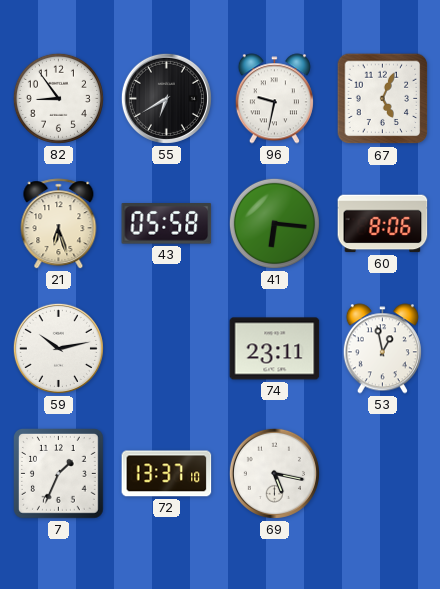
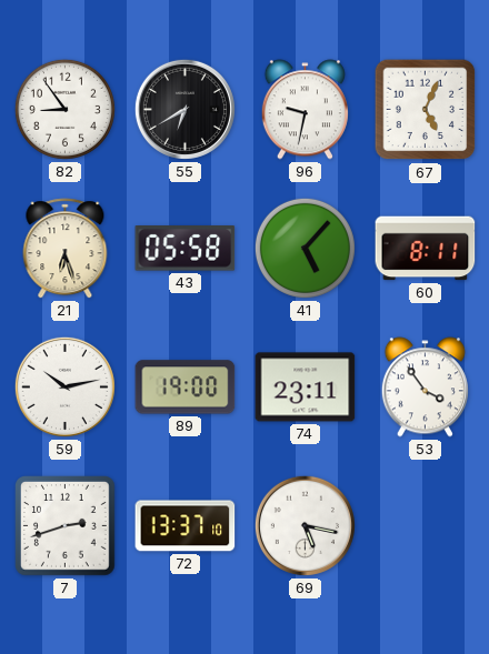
41: 6:16 -> 5:07 (305, 248)
60: 8:06 -> 8:11 (426, 249)
89: none -> 19:00 (186, 388)
53: 12:58 -> 3:54 (425, 388)
7: 1:34 -> 2:42 (66, 526)
